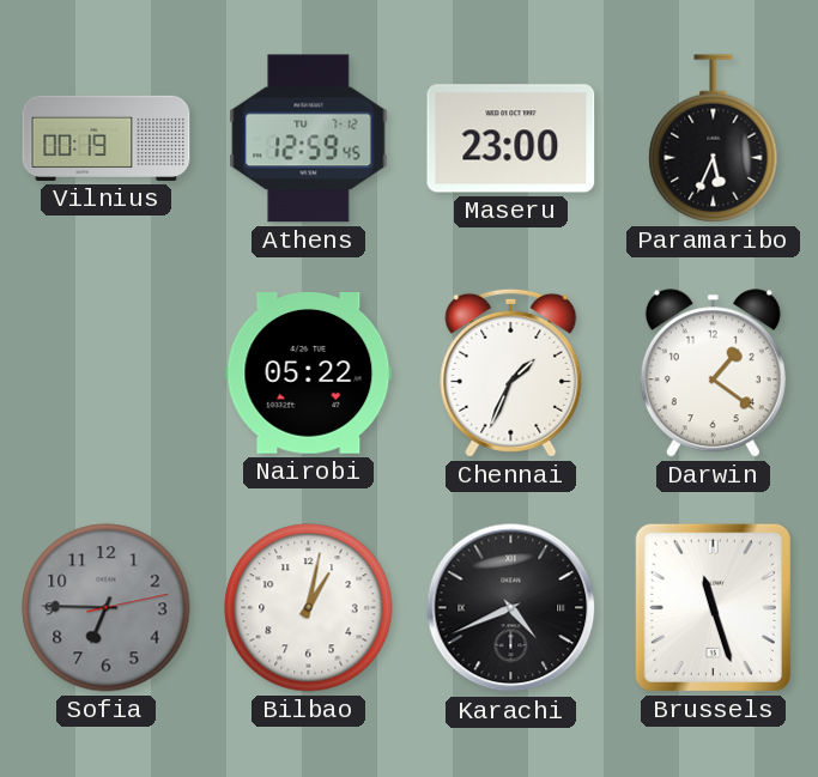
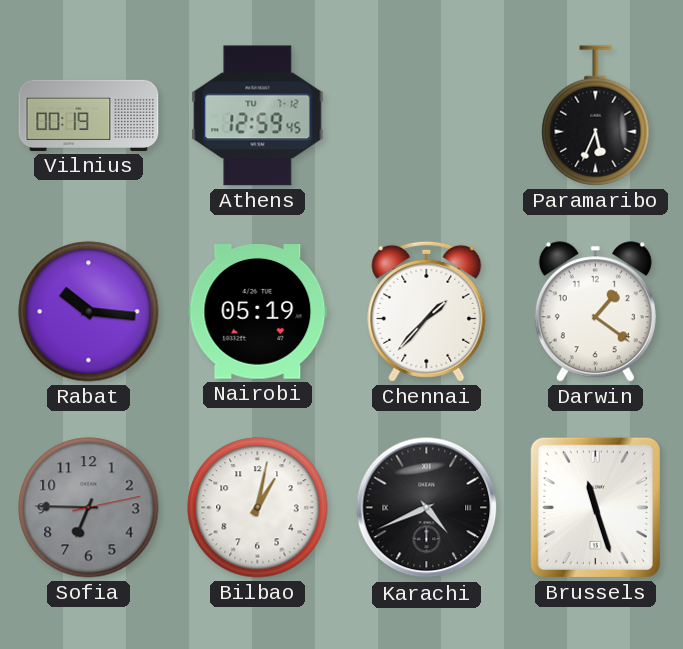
Maseru: 23:00 -> none (511, 139)
Rabat: none -> 10:16 (89, 312)
Nairobi: 05:22 -> 05:19 (258, 312)
Chennai: 1:34 -> 1:37 (427, 311)
